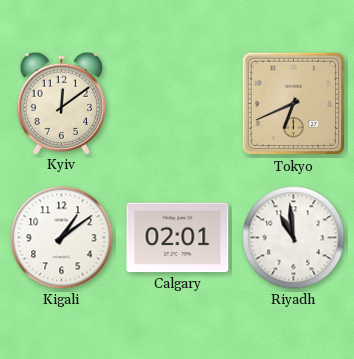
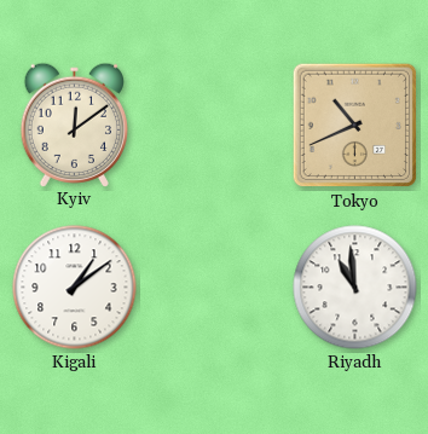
Tokyo: 6:41 -> 10:41 (355, 126)
Calgary: 02:01 -> none (178, 238)
